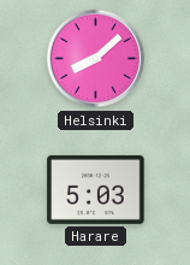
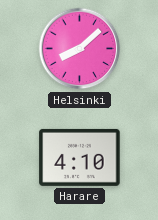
Harare: 5:03 -> 4:10 (80, 157)
